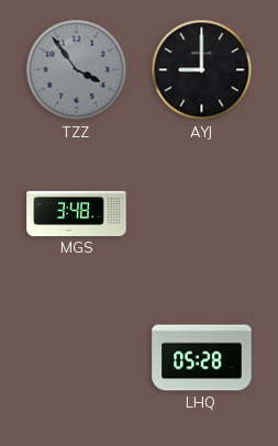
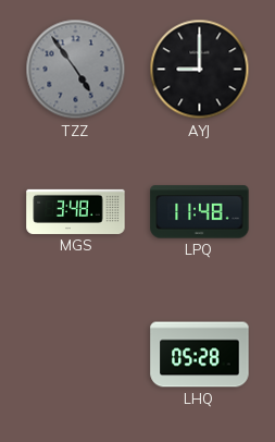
TZZ: 3:54 -> 4:54 (76, 70)
LPQ: none -> 11:48 (200, 212)
